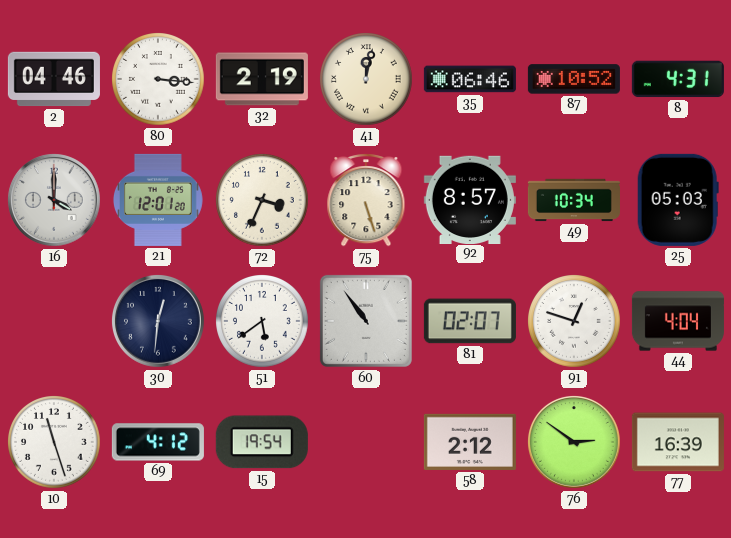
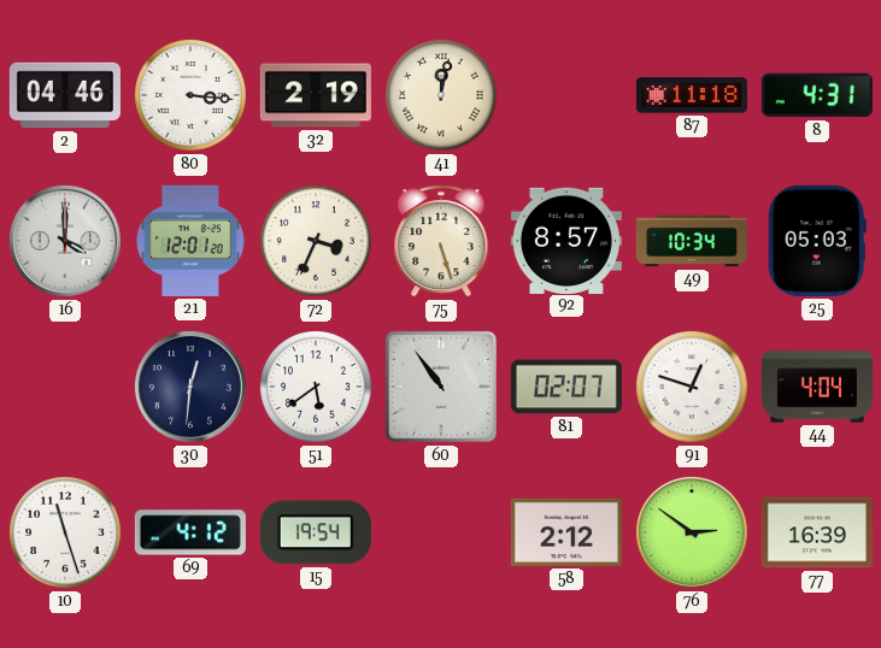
35: 06:46 -> none (470, 79)
87: 10:52 -> 11:18 (692, 95)
